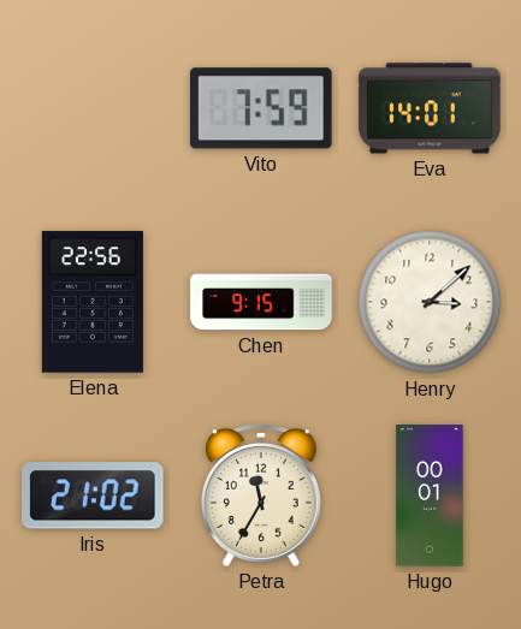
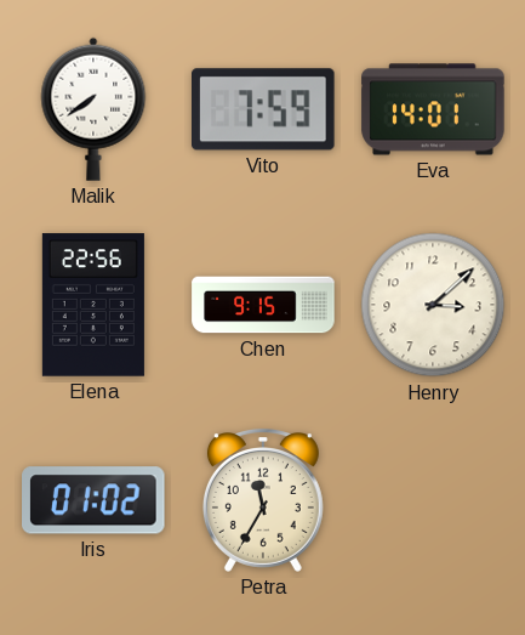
Malik: none -> 7:39 (93, 109)
Iris: 21:02 -> 01:02 (95, 500)
Hugo: 00:01 -> none (430, 496)
